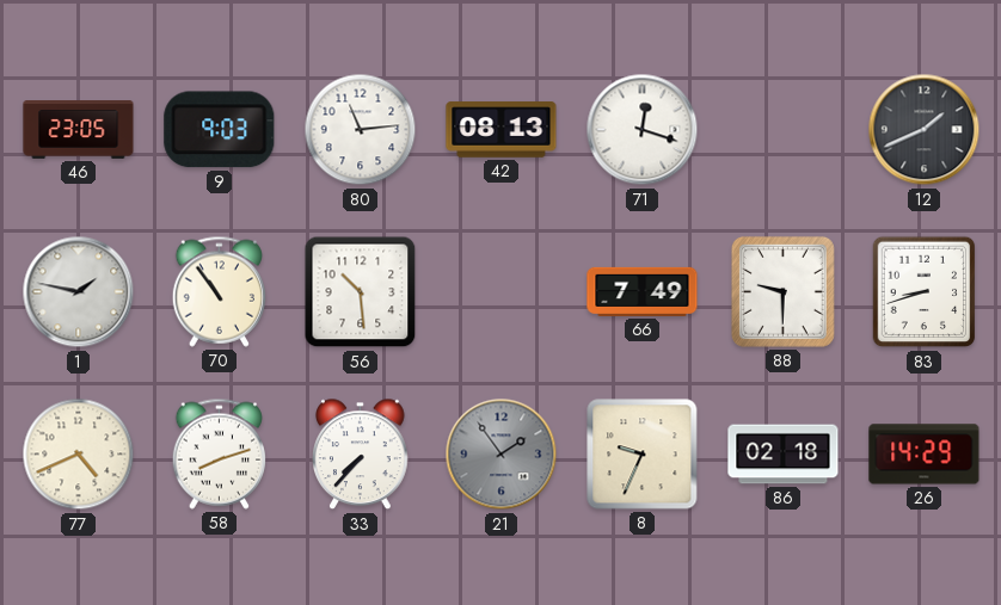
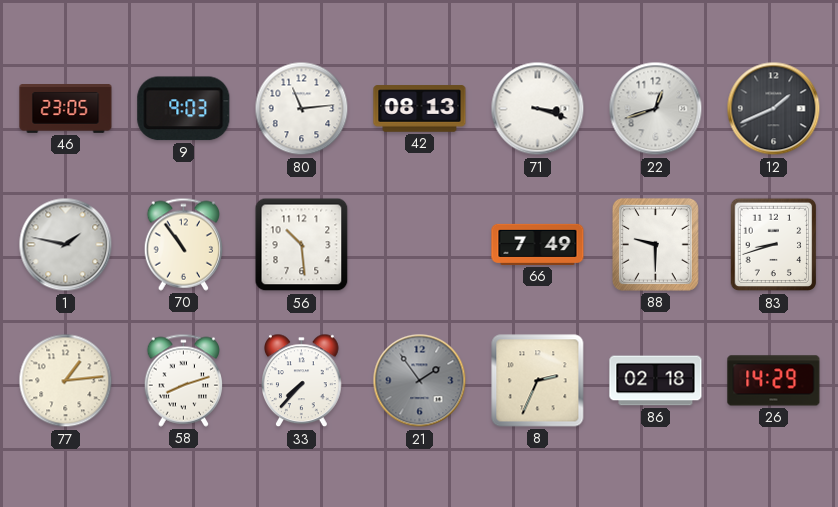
71: 12:18 -> 3:18 (538, 109)
22: none -> 12:42 (656, 109)
77: 4:41 -> 1:14 (66, 381)
8: 9:34 -> 2:34 (538, 381)
